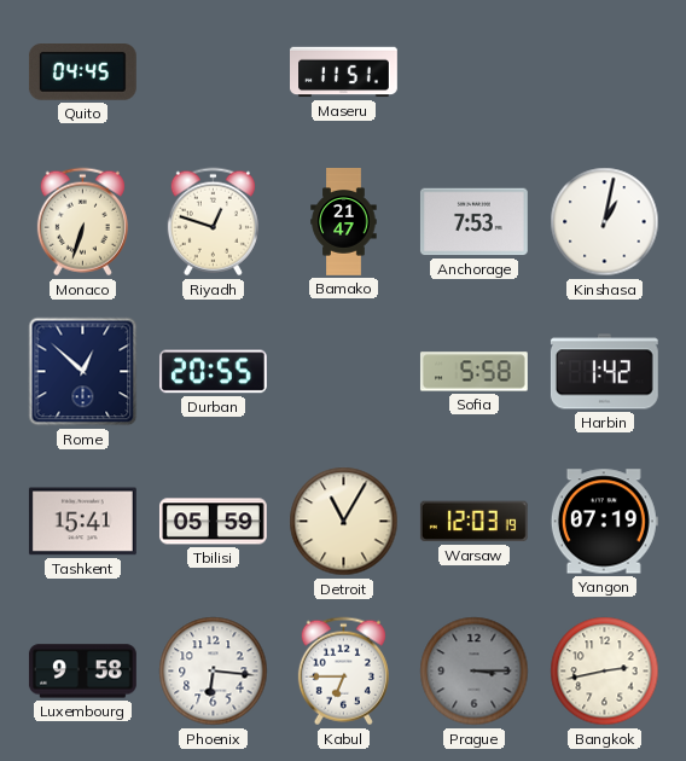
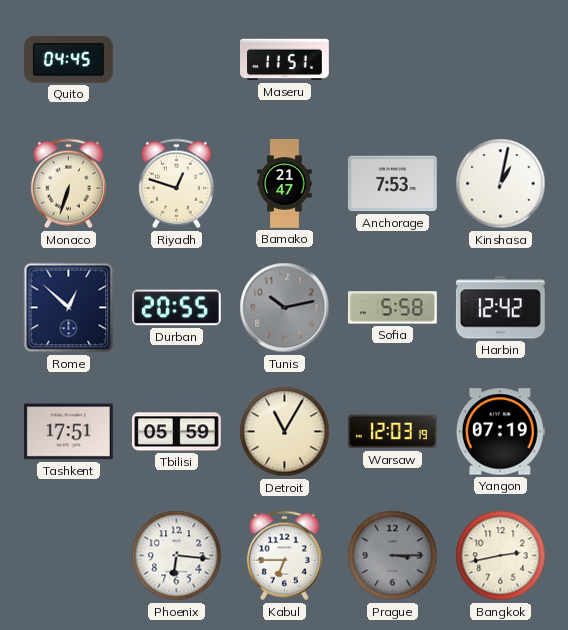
Tunis: none -> 10:13 (285, 308)
Harbin: 1:42 -> 12:42 (500, 308)
Tashkent: 15:41 -> 17:51 (68, 432)
Luxembourg: 9:58 -> none (82, 672)
